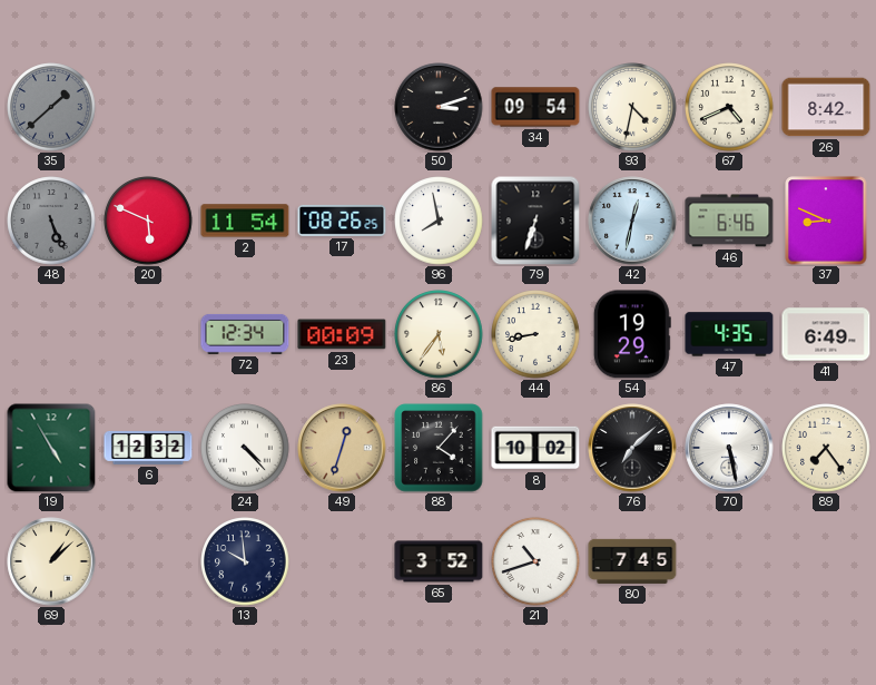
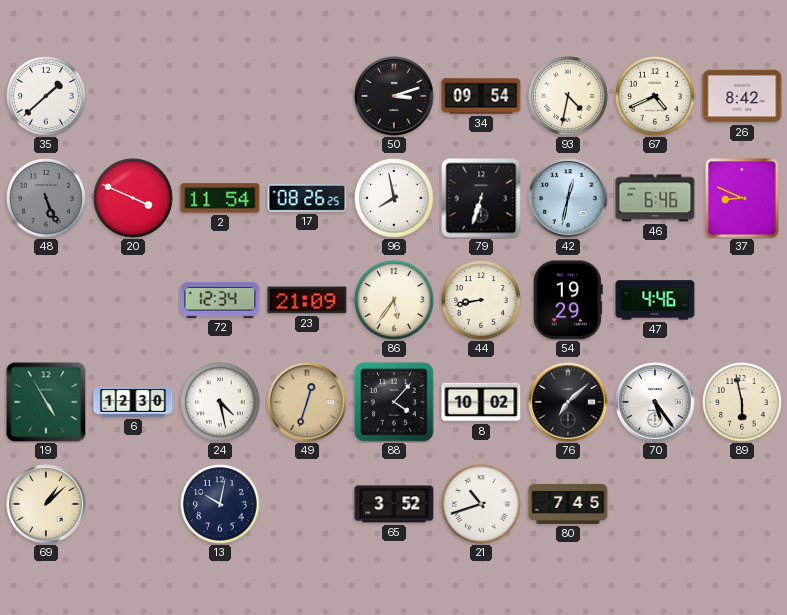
35 dial: grey -> white (46, 96)
20: 5:49 -> 3:49 (133, 198)
23: 00:09 -> 21:09 (307, 300)
47: 4:35 -> 4:46 (655, 300)
41: 6:49 -> none (826, 334)
6: 12:32 -> 12:30 (133, 402)
24: 4:23 -> 4:28 (220, 402)
70: 5:28 -> 5:24 (655, 402)
89: 7:24 -> 5:58 (742, 402)
13: 9:59 -> 10:02 (220, 504)
